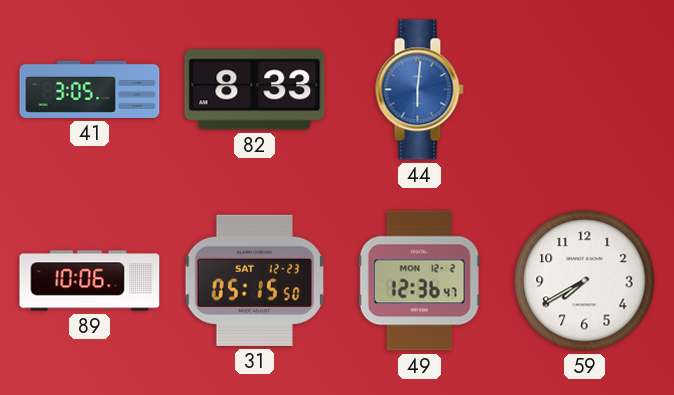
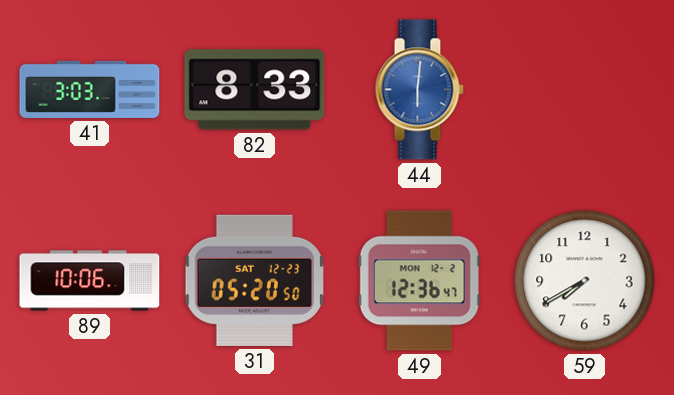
41: 3:05 -> 3:03 (90, 89)
31: 05:15 -> 05:20 (254, 280)
